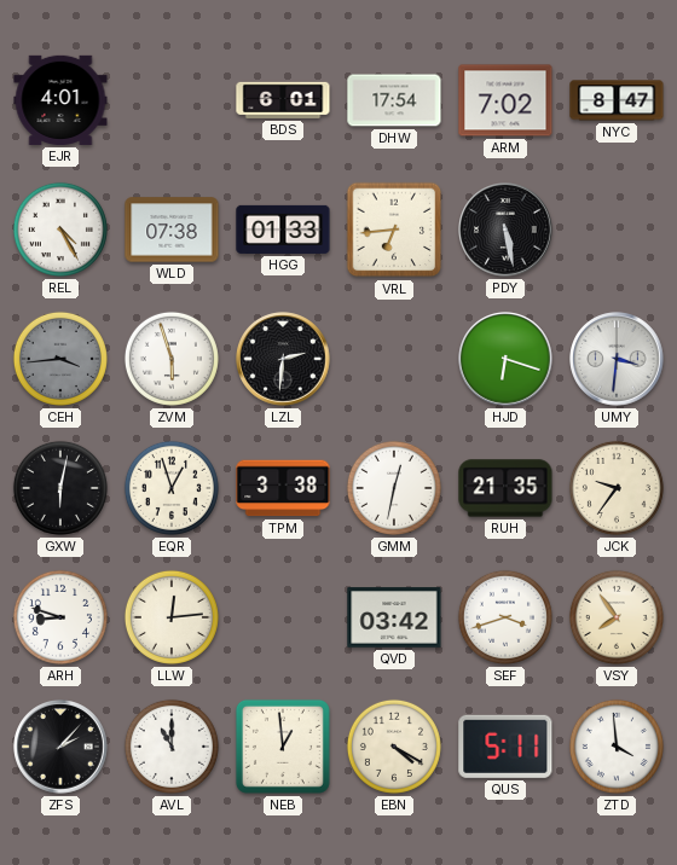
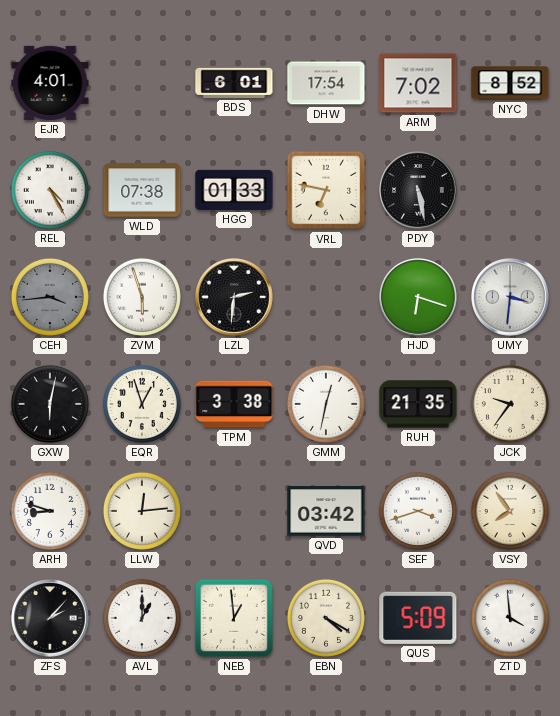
NYC: 8:47 -> 8:52 (510, 83)
VRL: 6:44 -> 6:47 (326, 190)
AVL: 11:00 -> 1:00 (142, 618)
QUS: 5:11 -> 5:09 (418, 618)
